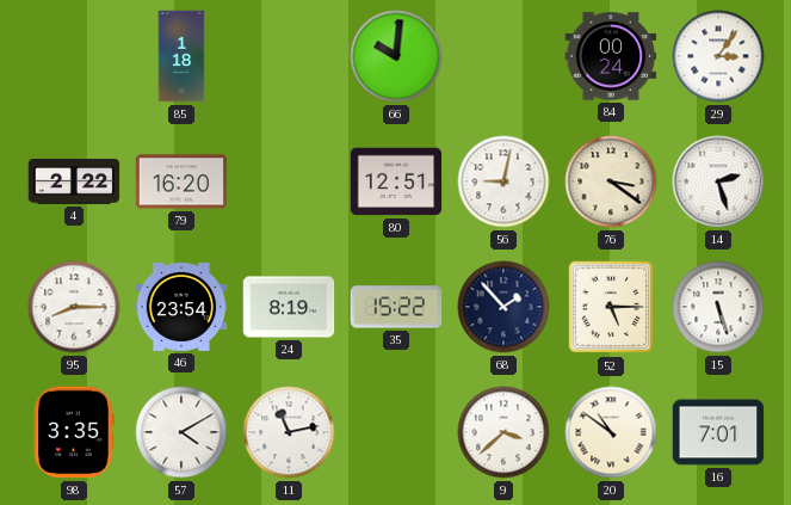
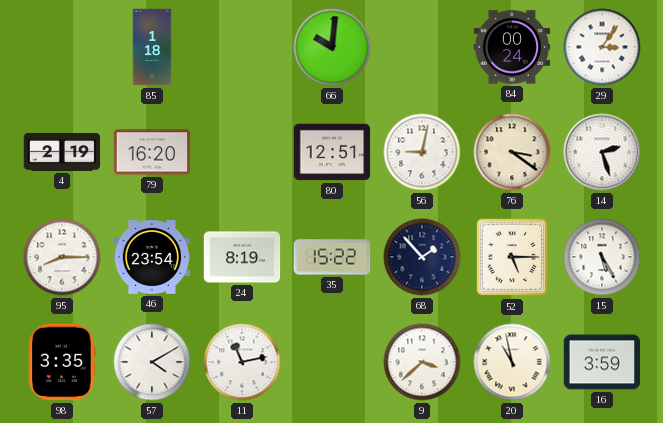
4: 2:22 -> 2:19 (62, 152)
15: 5:27 -> 5:25 (602, 257)
20: 10:51 -> 10:58 (512, 362)
16: 7:01 -> 3:59 (602, 362)
